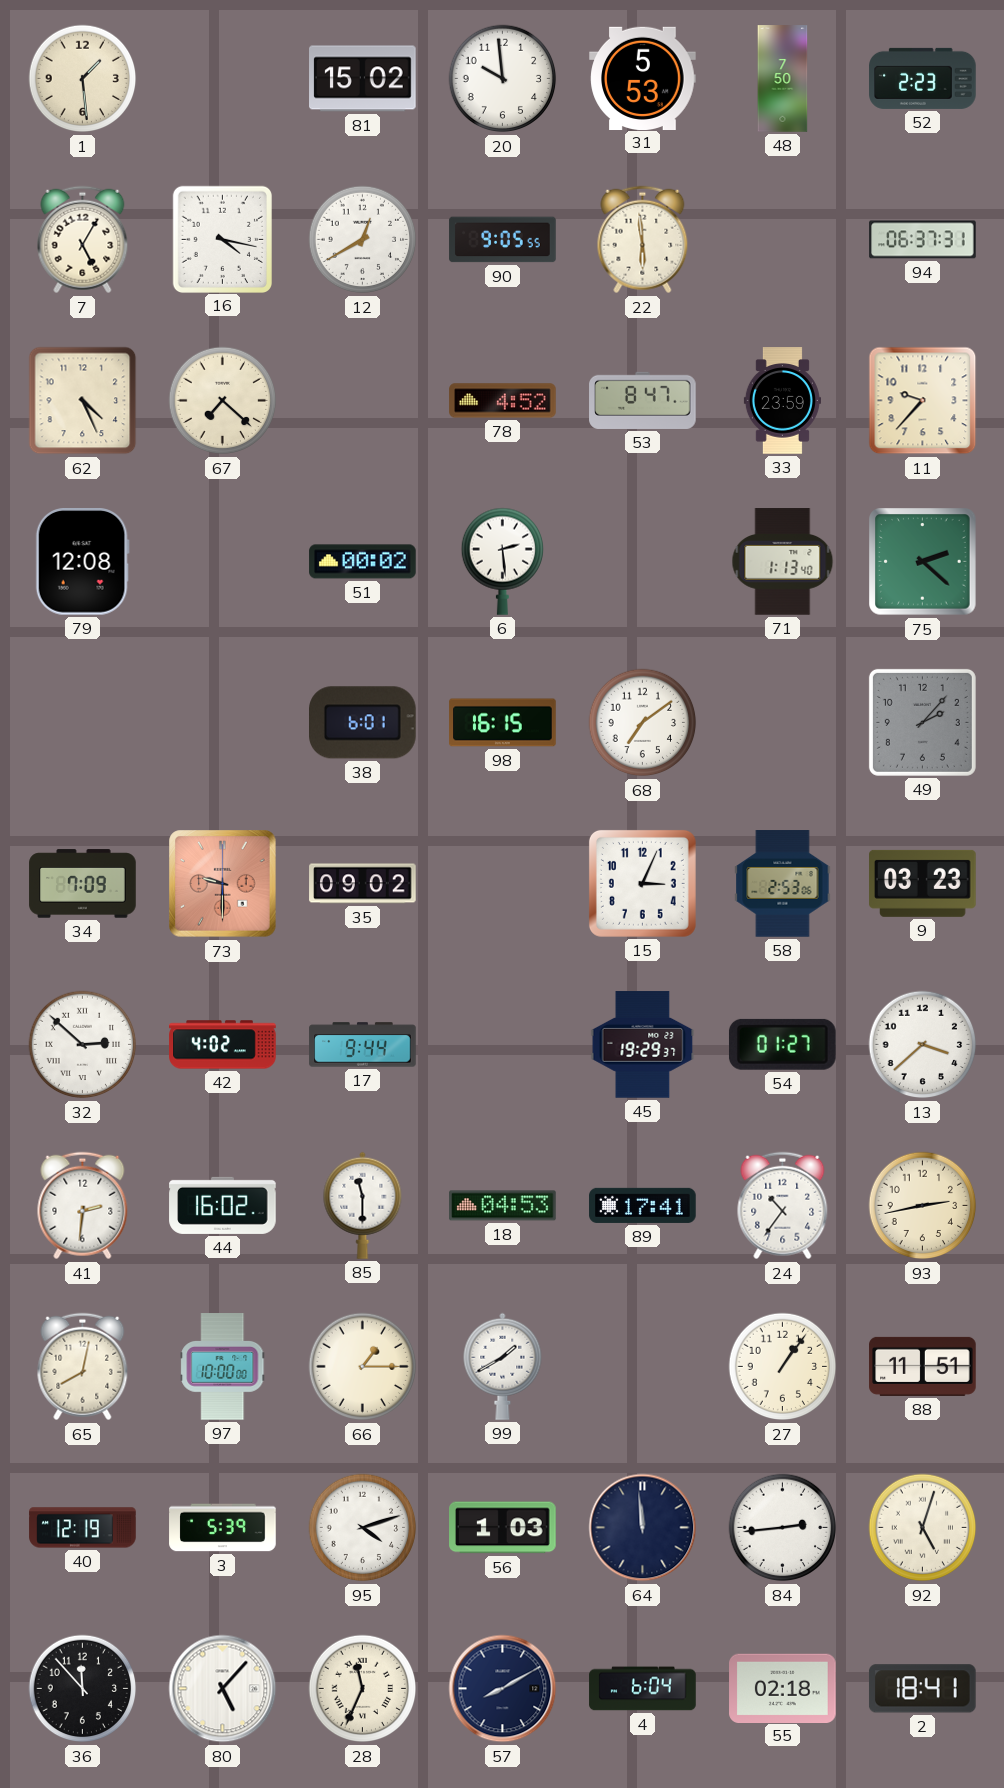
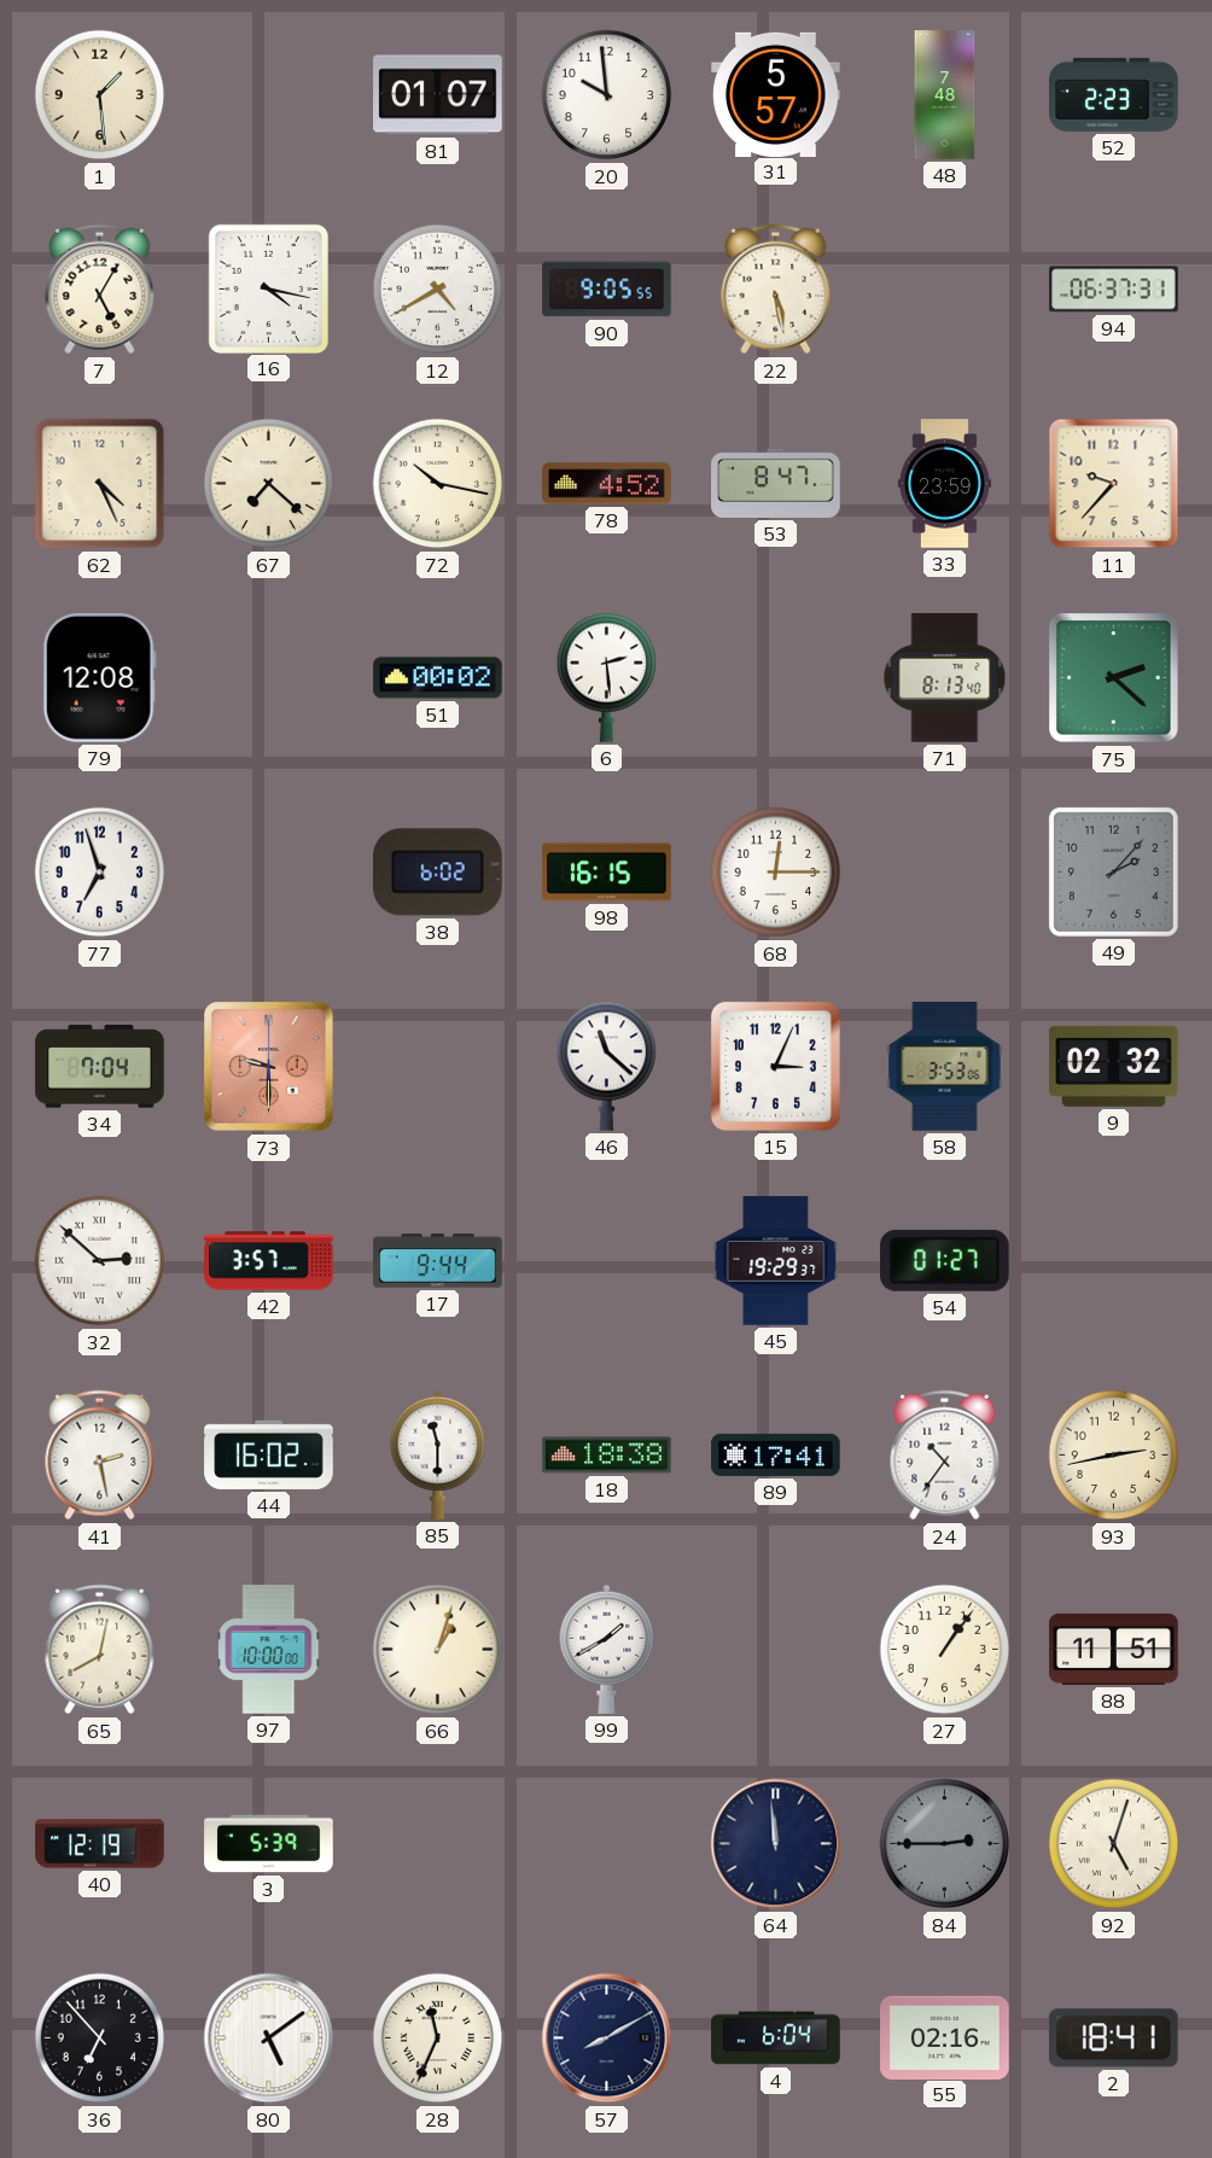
81: 15:02 -> 01:07 (438, 95)
31: 5:53 -> 5:57 (776, 94)
48: 7:50 -> 7:48 (945, 95)
12: 12:40 -> 4:40 (438, 290)
22: 5:59 -> 5:28 (776, 290)
72: none -> 10:17 (438, 484)
71: 1:13 -> 8:13 (945, 678)
77: none -> 6:57 (100, 873)
38: 6:01 -> 6:02 (438, 873)
68: 7:09 -> 12:15 (776, 873)
34: 7:09 -> 7:04 (100, 1067)
35: 09:02 -> none (363, 884)
46: none -> 11:22 (606, 1066)
58: 2:53 -> 3:53 (945, 1067)
9: 03:23 -> 02:32 (1114, 1066)
42: 4:02 -> 3:57 (269, 1261)
13: 3:38 -> none (923, 1045)
41: 2:31 -> 2:28 (100, 1456)
18: 04:53 -> 18:38 (607, 1456)
66: 1:15 -> 1:03 (438, 1650)
95: 4:12 -> none (363, 1528)
56: 1:03 -> none (503, 1528)
84: 2:44 -> 2:45 (945, 1844)
84 dial: white -> grey (945, 1844)
36: 11:53 -> 6:53 (100, 2039)
80: 5:07 -> 5:09 (269, 2039)
55: 02:18 -> 02:16 (945, 2037)
